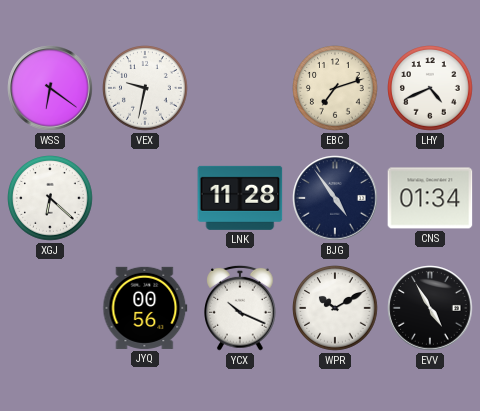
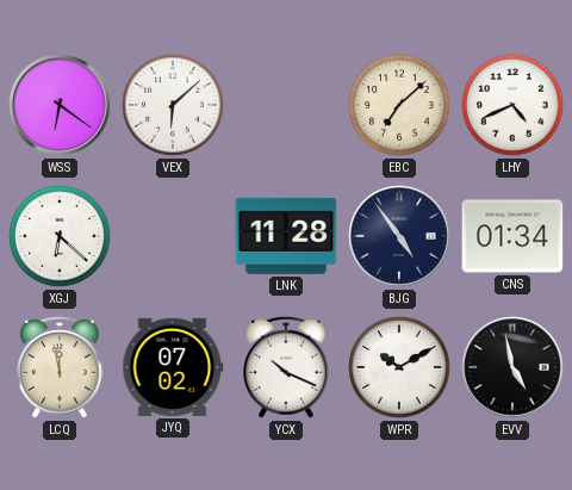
VEX: 9:32 -> 6:08 (173, 105)
EBC: 7:12 -> 7:08 (399, 105)
LCQ: none -> 11:58 (60, 367)
JYQ: 00:56 -> 07:02 (173, 367)
EVV: 4:55 -> 4:58 (512, 367)
